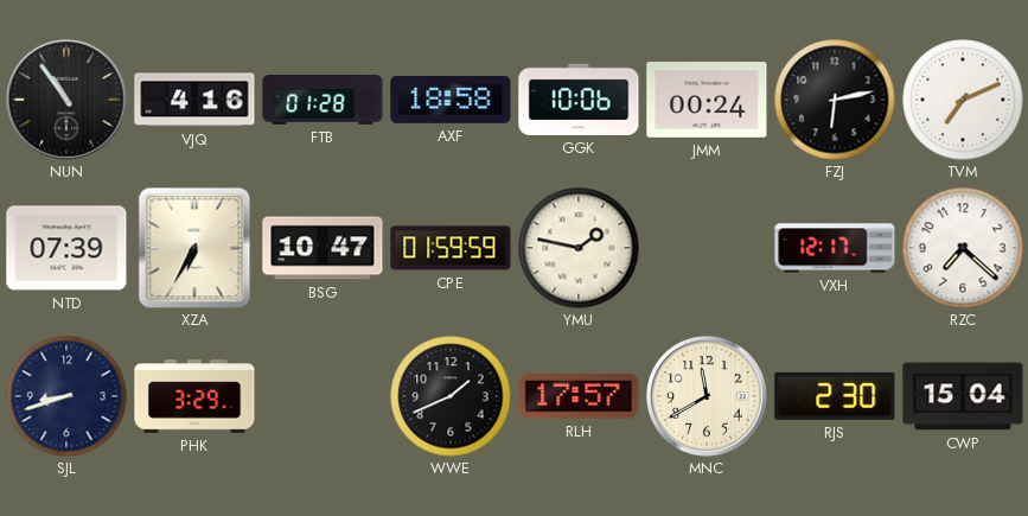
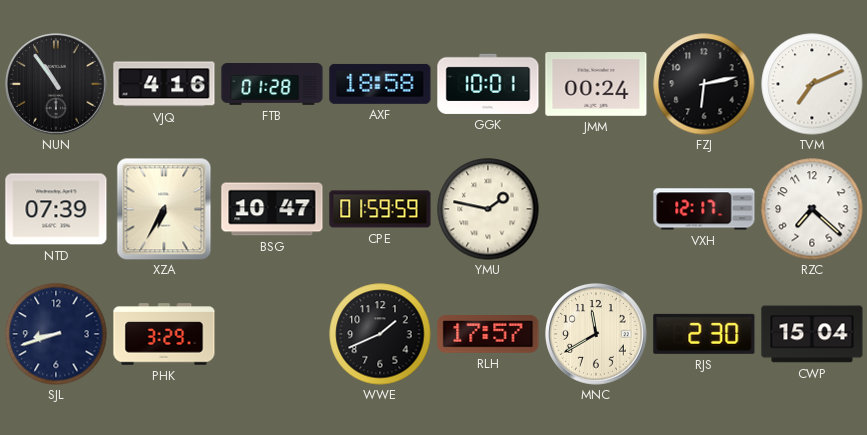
GGK: 10:06 -> 10:01 (488, 84)
